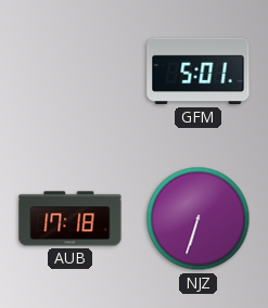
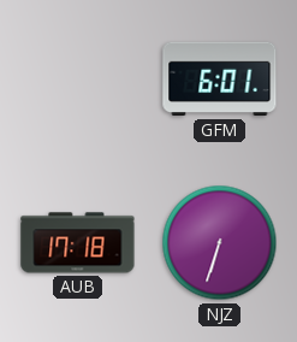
GFM: 5:01 -> 6:01 (220, 79)
